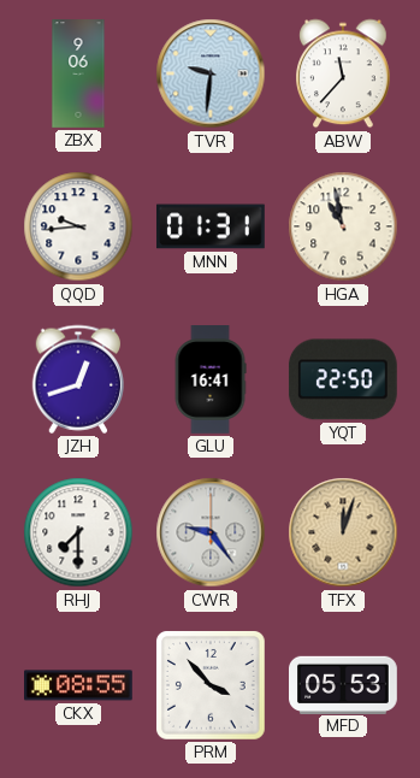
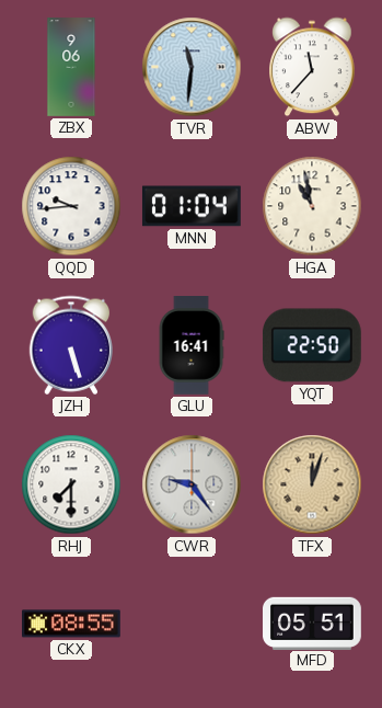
TVR: 9:31 -> 11:31 (192, 67)
MNN: 01:31 -> 01:04 (192, 206)
JZH: 12:42 -> 5:27 (71, 345)
PRM: 3:53 -> none (211, 685)
MFD: 05:53 -> 05:51 (313, 623)
